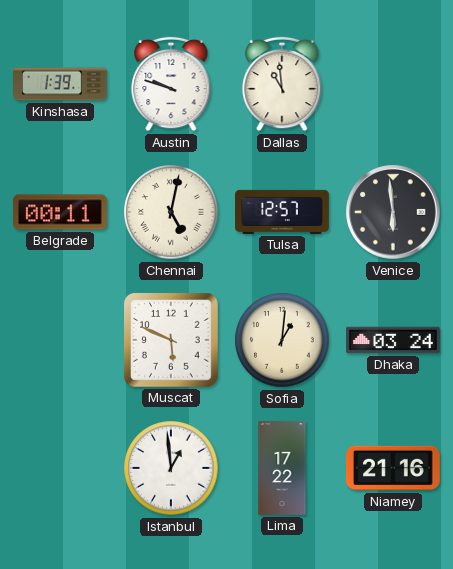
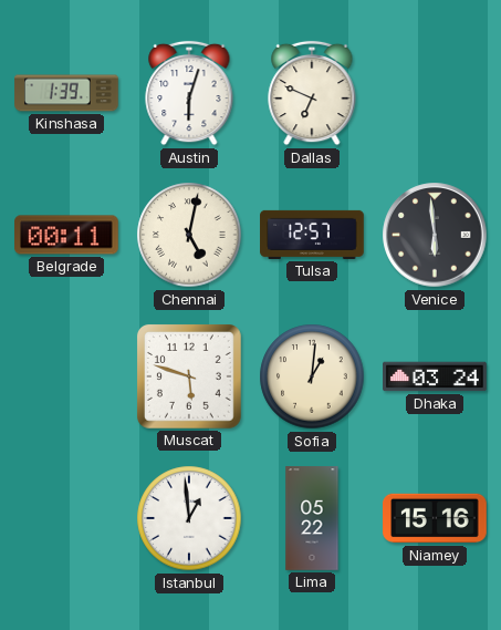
Austin: 9:48 -> 6:03 (189, 93)
Dallas: 10:59 -> 6:49 (312, 93)
Muscat: 5:49 -> 5:48 (189, 376)
Lima: 17:22 -> 05:22 (312, 518)
Niamey: 21:16 -> 15:16 (435, 518)
